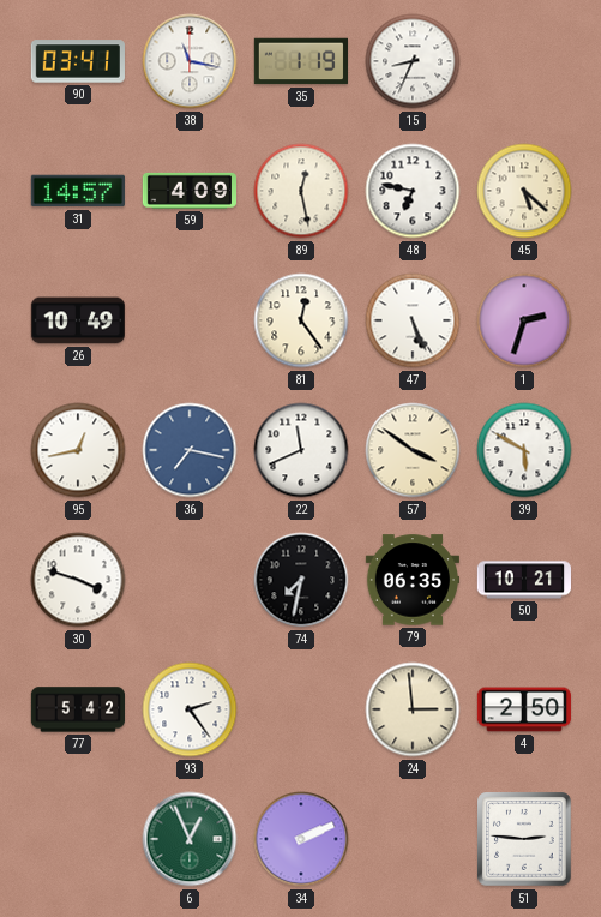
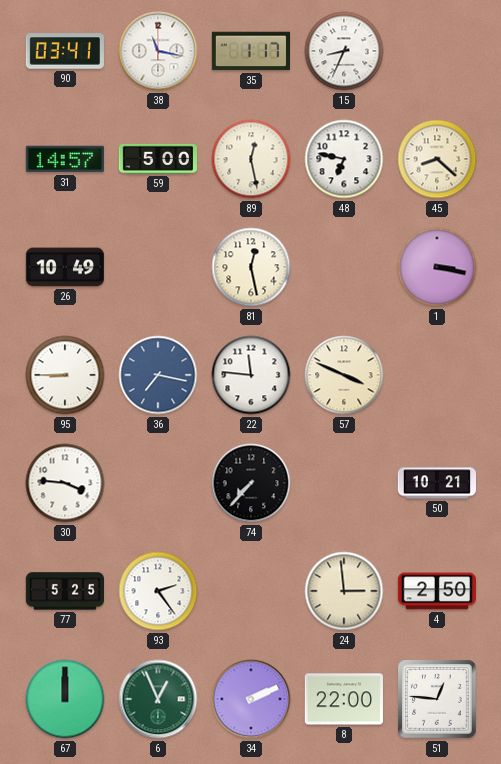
35: 1:19 -> 1:17 (250, 51)
59: 4:09 -> 5:00 (157, 159)
45: 5:22 -> 8:22 (437, 159)
81: 12:24 -> 12:28 (251, 267)
47: 5:26 -> none (413, 320)
1: 2:33 -> 3:17 (437, 267)
95: 12:43 -> 8:45 (65, 375)
22: 11:41 -> 11:46 (251, 375)
57: 3:51 -> 3:49 (344, 375)
39: 5:50 -> none (524, 450)
30: 3:48 -> 3:46 (65, 483)
74: 7:32 -> 7:37 (251, 483)
79: 06:35 -> none (411, 580)
77: 5:42 -> 5:25 (64, 591)
67: none -> 12:00 (65, 699)
8: none -> 22:00 (344, 699)
51: 2:46 -> 12:46 (437, 699)
